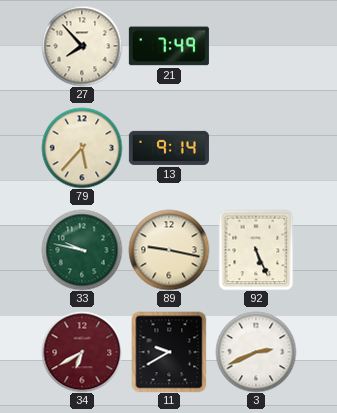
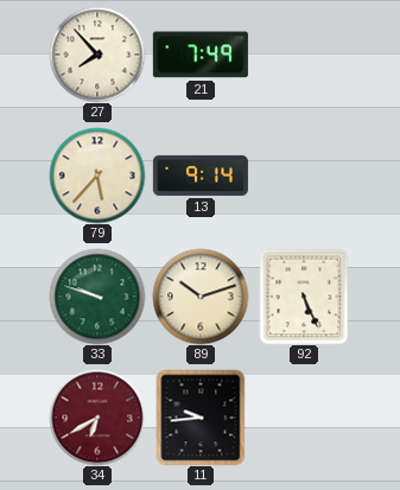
33: 9:47 -> 9:48 (97, 297)
89: 9:17 -> 10:12 (201, 297)
11: 9:40 -> 9:44 (201, 418)
3: 2:41 -> none (256, 352)
